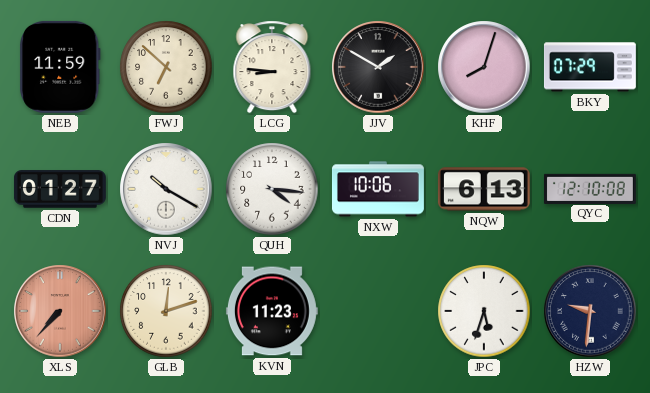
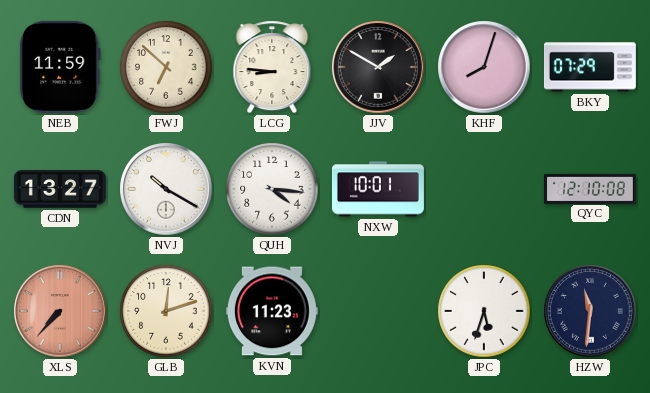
CDN: 01:27 -> 13:27 (60, 189)
NXW: 10:06 -> 10:01 (378, 189)
NQW: 6:13 -> none (484, 189)
HZW: 9:31 -> 11:31 (590, 311)
